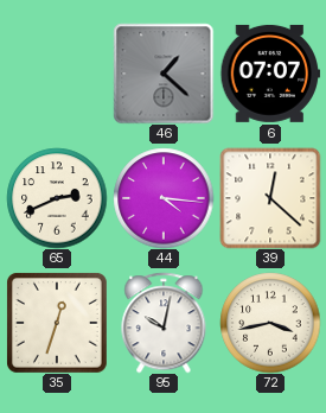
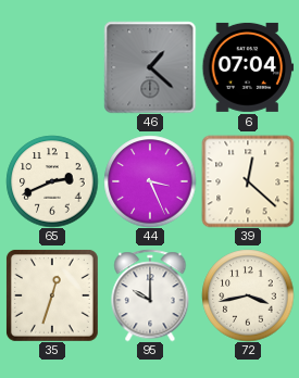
6: 07:07 -> 07:04 (248, 67)
44: 4:16 -> 3:26 (150, 181)
95: 10:02 -> 10:00 (150, 295)
